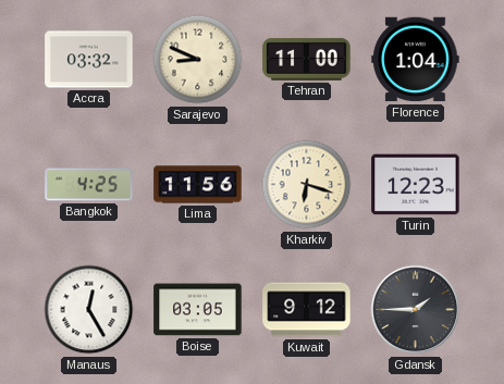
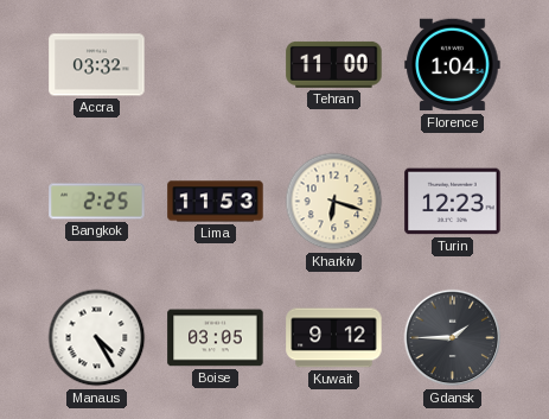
Sarajevo: 8:49 -> none (198, 60)
Bangkok: 4:25 -> 2:25 (97, 202)
Lima: 11:56 -> 11:53 (216, 202)
Manaus: 12:25 -> 4:25 (97, 338)
